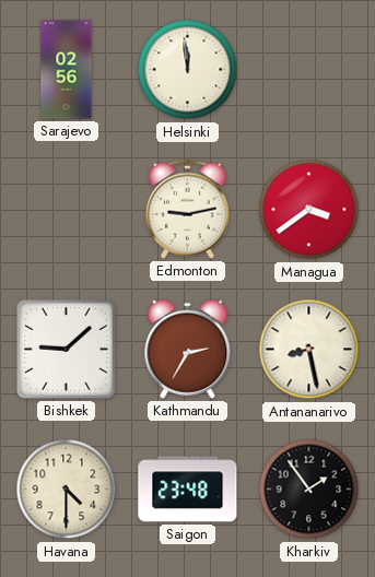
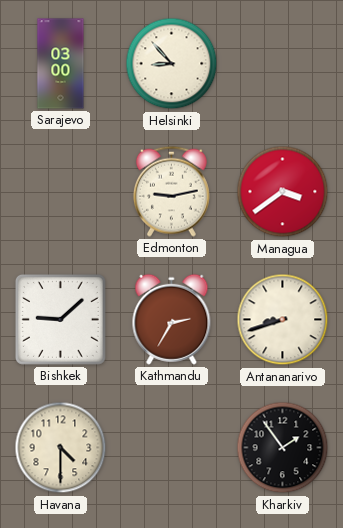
Sarajevo: 02:56 -> 03:00 (61, 64)
Helsinki: 11:59 -> 8:53 (172, 64)
Antananarivo: 8:28 -> 8:42 (283, 320)
Saigon: 23:48 -> none (188, 490)
